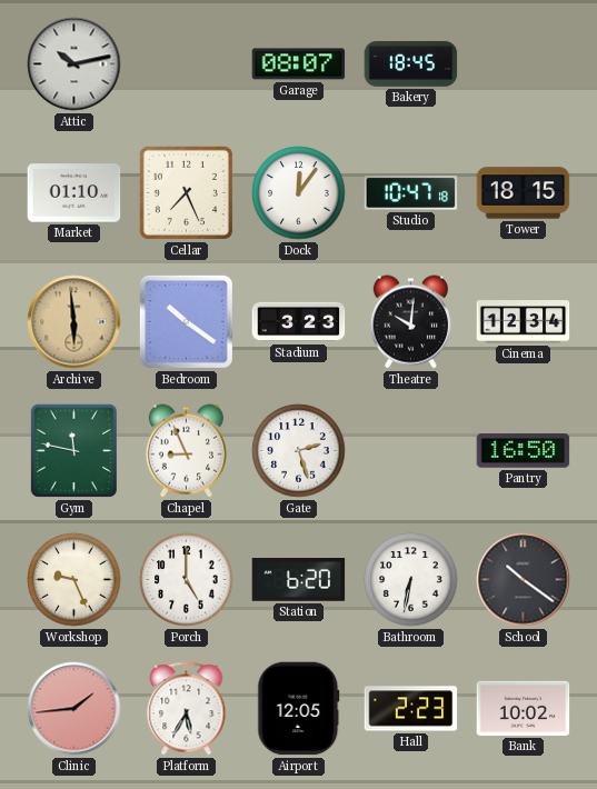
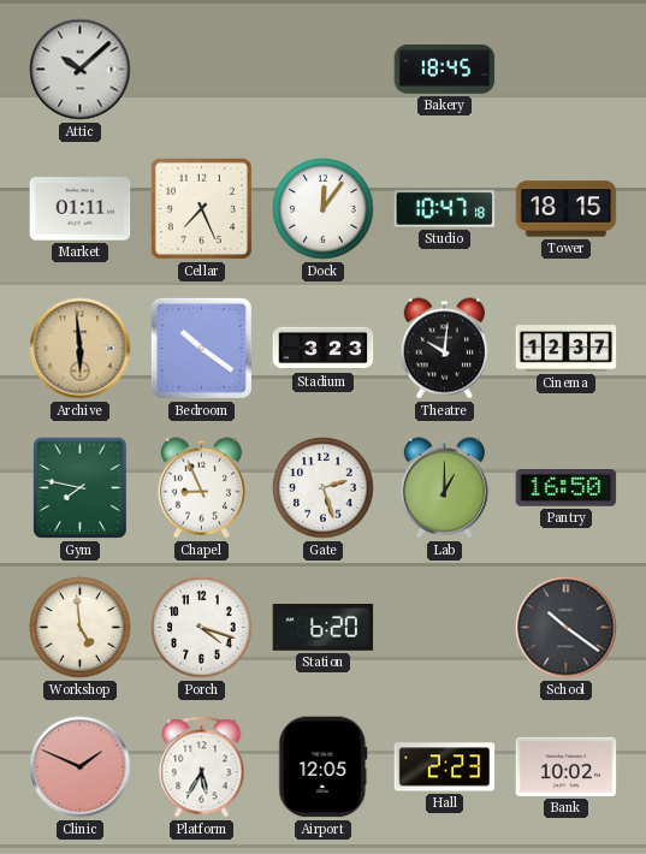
Attic: 10:13 -> 10:08 (81, 70)
Garage: 08:07 -> none (299, 64)
Market: 01:10 -> 01:11 (81, 209)
Cinema: 12:34 -> 12:37 (567, 349)
Gym: 11:47 -> 7:47 (79, 487)
Lab: none -> 1:00 (444, 488)
Workshop: 9:26 -> 4:59 (81, 628)
Porch: 5:00 -> 4:18 (202, 628)
Bathroom: 6:32 -> none (411, 580)
Clinic: 1:44 -> 1:49 (81, 767)
